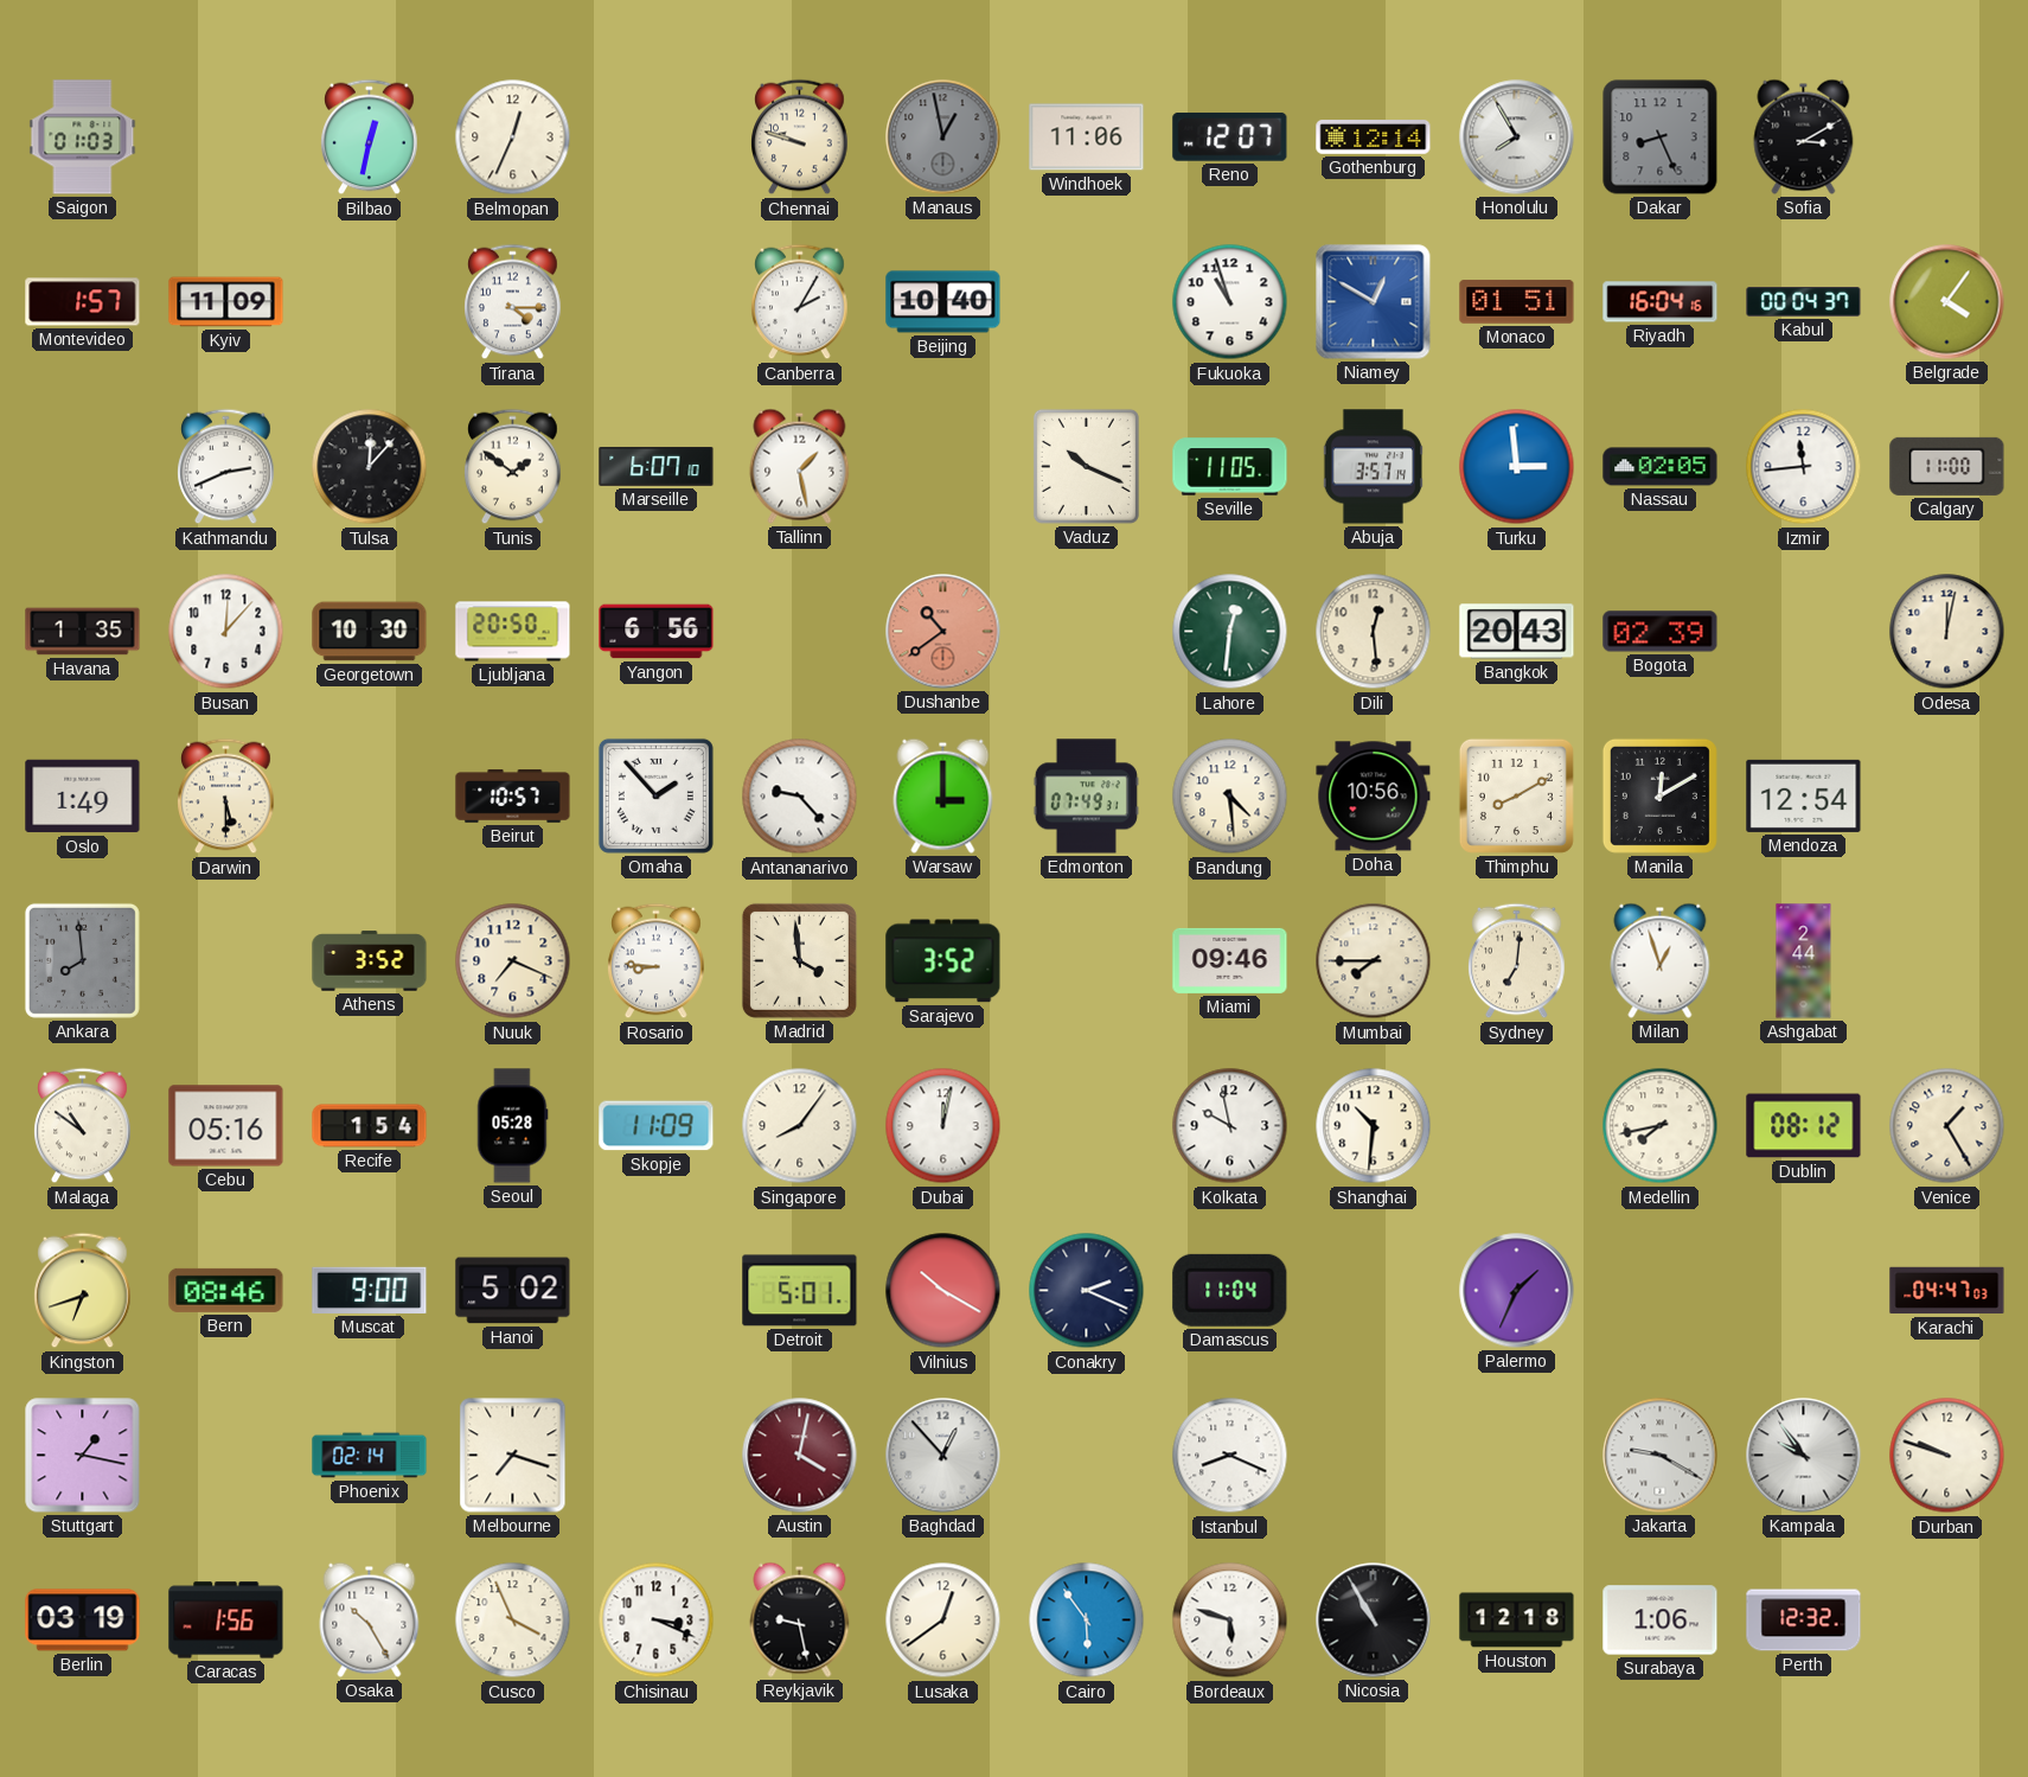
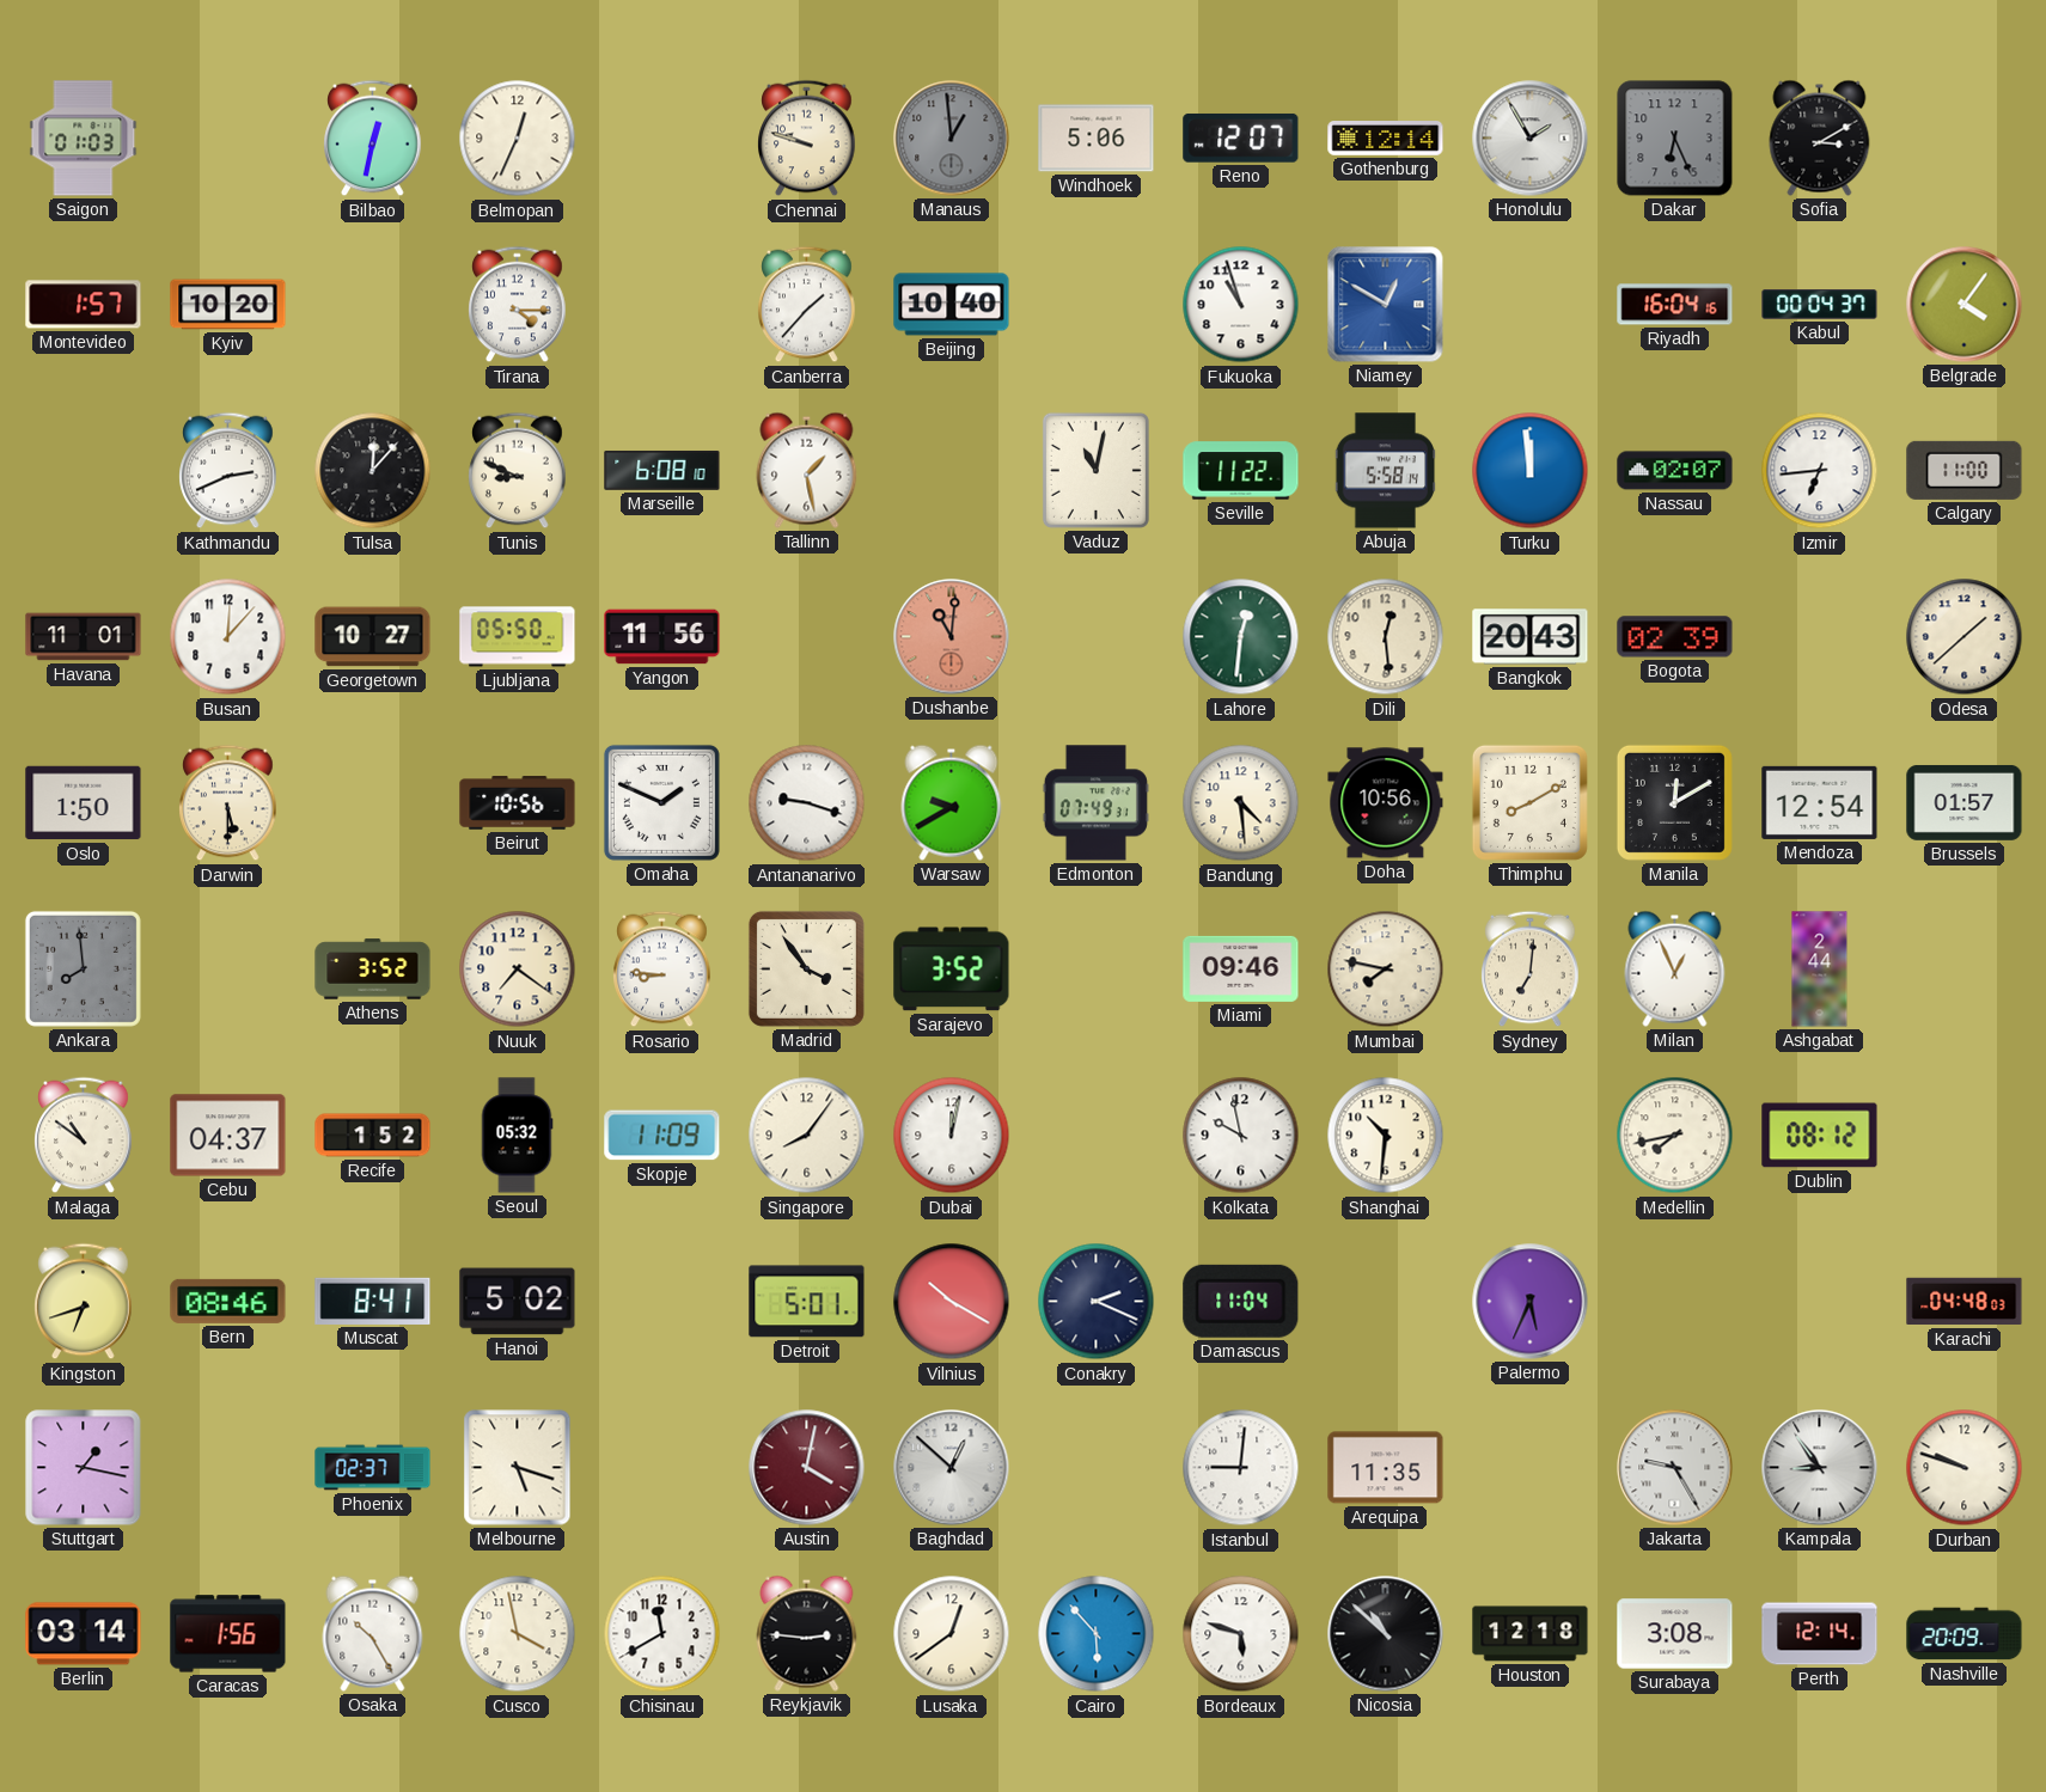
Manaus: 12:58 -> 12:59 (952, 139)
Windhoek: 11:06 -> 5:06 (1097, 139)
Honolulu: 7:55 -> 1:55 (1531, 139)
Dakar: 8:26 -> 6:26 (1675, 139)
Kyiv: 11:09 -> 10:20 (228, 305)
Canberra: 2:05 -> 1:37 (807, 305)
Monaco: 01:51 -> none (1517, 302)
Tunis: 1:51 -> 8:49 (518, 471)
Marseille: 6:07 -> 6:08 (662, 470)
Vaduz: 10:19 -> 11:02 (1095, 470)
Seville: 11:05 -> 11:22 (1241, 471)
Abuja: 3:57 -> 5:58 (1386, 471)
Turku: 2:59 -> 11:59 (1531, 471)
Nassau: 02:05 -> 02:07 (1675, 471)
Izmir: 11:44 -> 6:44 (1820, 471)
Havana: 1:35 -> 11:01 (84, 637)
Georgetown: 10:30 -> 10:27 (373, 637)
Ljubljana: 20:50 -> 05:50 (518, 637)
Yangon: 6:56 -> 11:56 (662, 637)
Dushanbe: 10:39 -> 11:01 (952, 637)
Odesa: 12:02 -> 1:38 (1965, 637)
Oslo: 1:49 -> 1:50 (84, 803)
Beirut: 10:57 -> 10:56 (518, 803)
Omaha: 1:53 -> 1:49 (661, 802)
Antananarivo: 9:23 -> 9:18 (807, 803)
Warsaw: 3:00 -> 9:40 (952, 802)
Brussels: none -> 01:57 (1965, 802)
Nuuk: 7:19 -> 7:21 (518, 970)
Madrid: 3:59 -> 3:54 (806, 968)
Mumbai: 7:45 -> 7:47 (1386, 970)
Milan: 12:57 -> 12:56 (1675, 968)
Cebu: 05:16 -> 04:37 (228, 1136)
Recife: 1:54 -> 1:52 (373, 1136)
Seoul: 05:28 -> 05:32 (517, 1136)
Venice: 1:25 -> none (1947, 1126)
Muscat: 9:00 -> 8:41 (373, 1301)
Palermo: 1:34 -> 5:34 (1531, 1302)
Karachi: 04:47 -> 04:48 (1965, 1302)
Phoenix: 02:14 -> 02:37 (373, 1468)
Melbourne: 7:18 -> 5:18 (518, 1468)
Baghdad: 12:53 -> 12:52 (952, 1468)
Istanbul: 8:19 -> 9:01 (1241, 1468)
Arequipa: none -> 11:35 (1386, 1468)
Jakarta: 9:20 -> 9:25 (1675, 1468)
Kampala: 9:54 -> 8:54 (1820, 1468)
Berlin: 03:19 -> 03:14 (84, 1634)
Cusco: 3:56 -> 3:58 (518, 1634)
Chisinau: 3:19 -> 11:40 (662, 1634)
Reykjavik: 9:28 -> 2:46 (807, 1633)
Cairo: 5:54 -> 5:53 (1097, 1634)
Nicosia: 10:55 -> 10:52 (1386, 1634)
Surabaya: 1:06 -> 3:08 (1675, 1634)
Perth: 12:32 -> 12:14 (1820, 1634)
Nashville: none -> 20:09 (1965, 1634)
